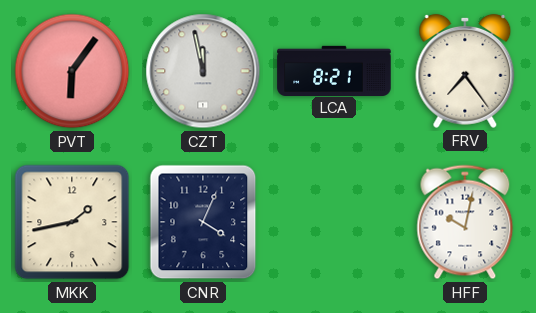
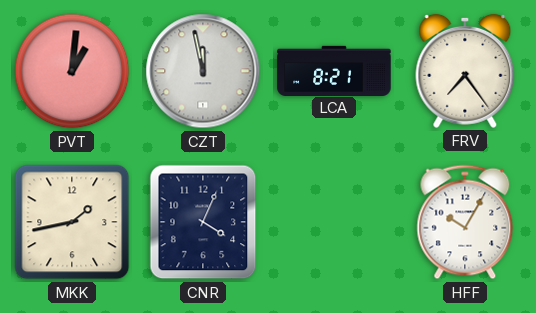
PVT: 6:06 -> 1:01 (72, 71)
HFF: 10:02 -> 10:05 (465, 222)
